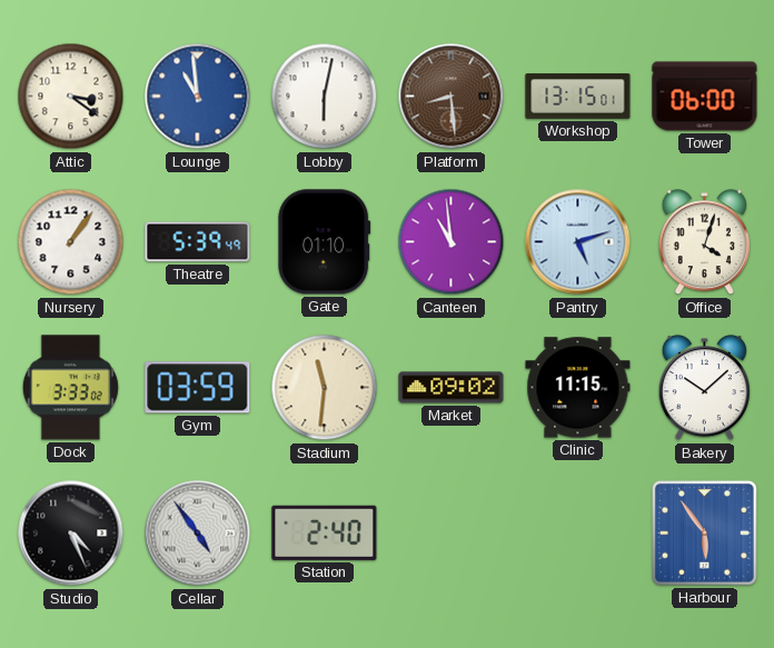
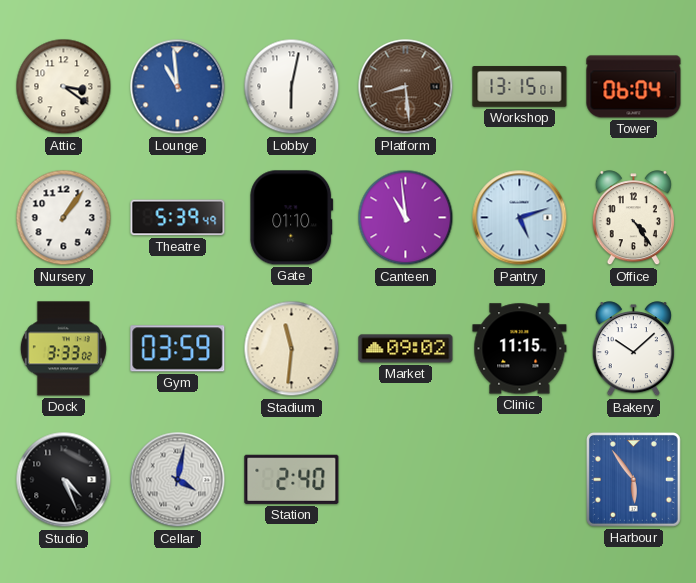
Tower: 06:00 -> 06:04 (634, 87)
Office: 4:03 -> 4:24 (633, 218)
Cellar: 4:54 -> 4:02 (178, 480)
